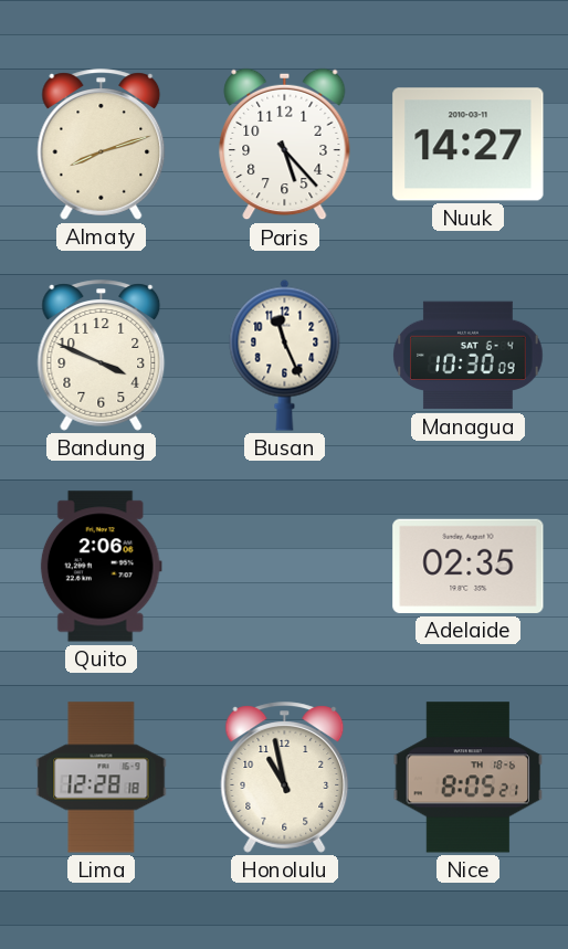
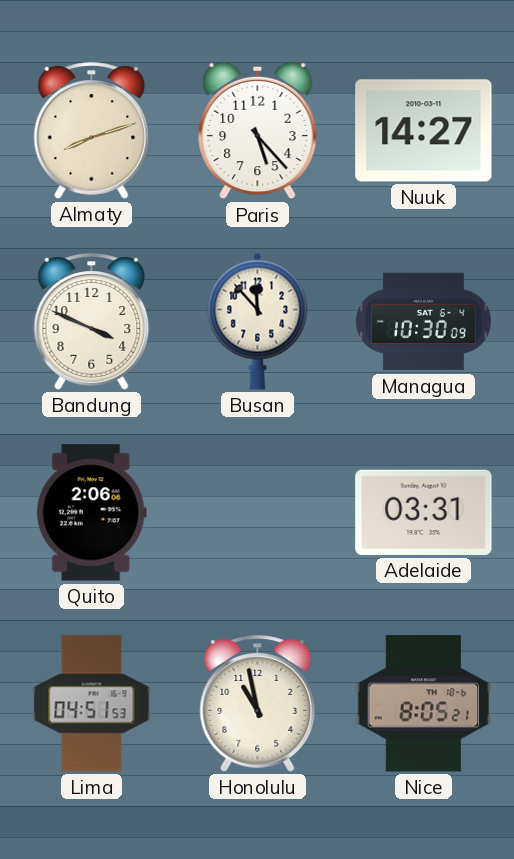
Busan: 11:26 -> 11:53 (258, 321)
Adelaide: 02:35 -> 03:31 (424, 512)
Lima: 12:28 -> 04:51 (92, 704)
